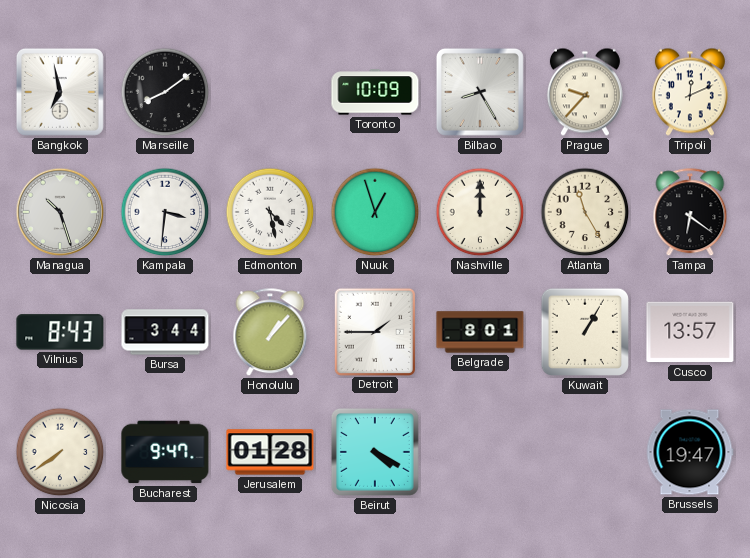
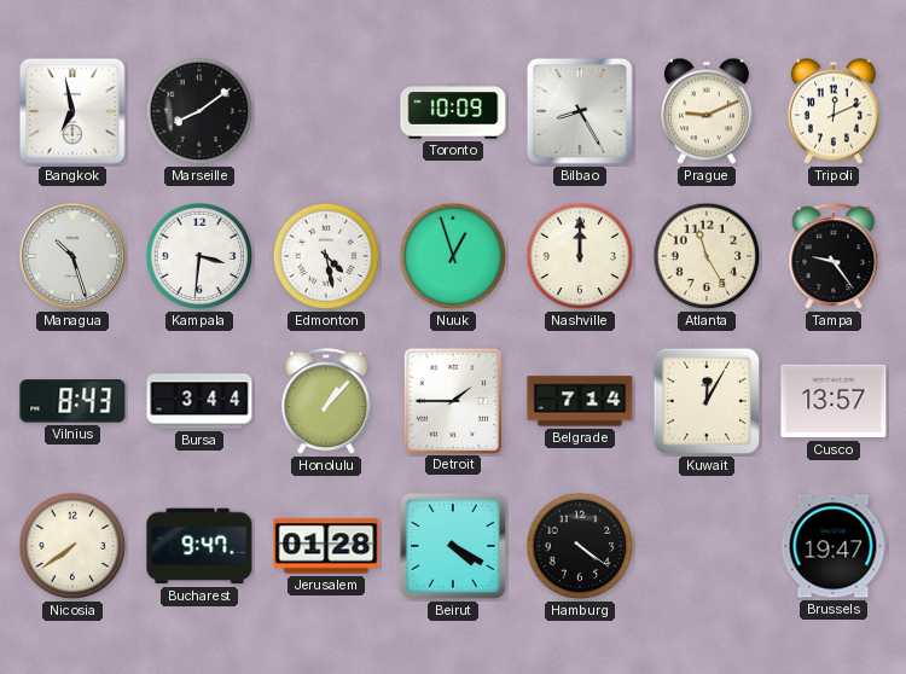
Prague: 9:37 -> 9:11 (707, 111)
Tampa: 6:21 -> 9:24 (834, 257)
Belgrade: 8:01 -> 7:14 (580, 401)
Kuwait: 1:05 -> 12:05 (707, 401)
Hamburg: none -> 4:21 (580, 546)
